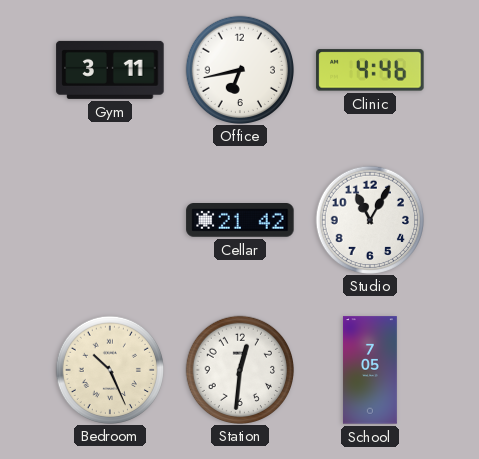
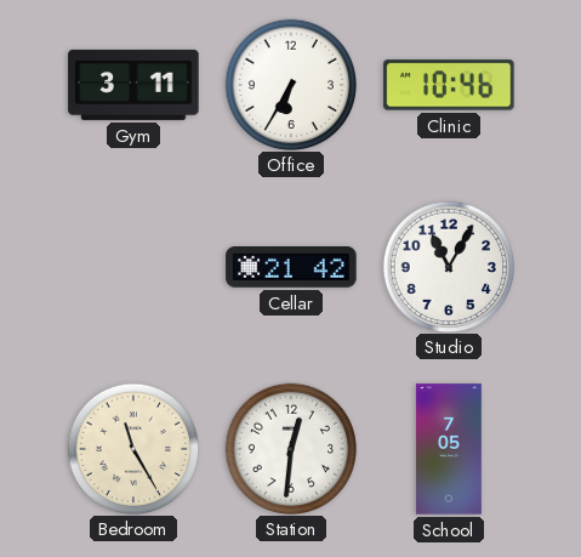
Office: 6:43 -> 6:35 (290, 84)
Clinic: 4:46 -> 10:46 (449, 85)
Bedroom: 10:26 -> 11:25 (132, 448)
